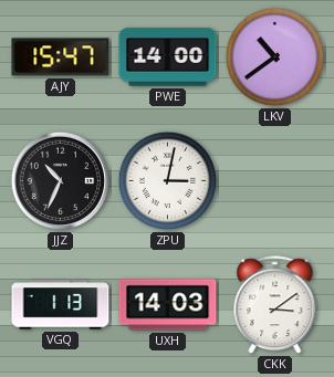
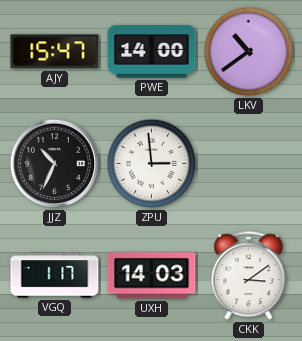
ZPU: 3:02 -> 2:59 (152, 164)
VGQ: 1:13 -> 1:17 (55, 276)
